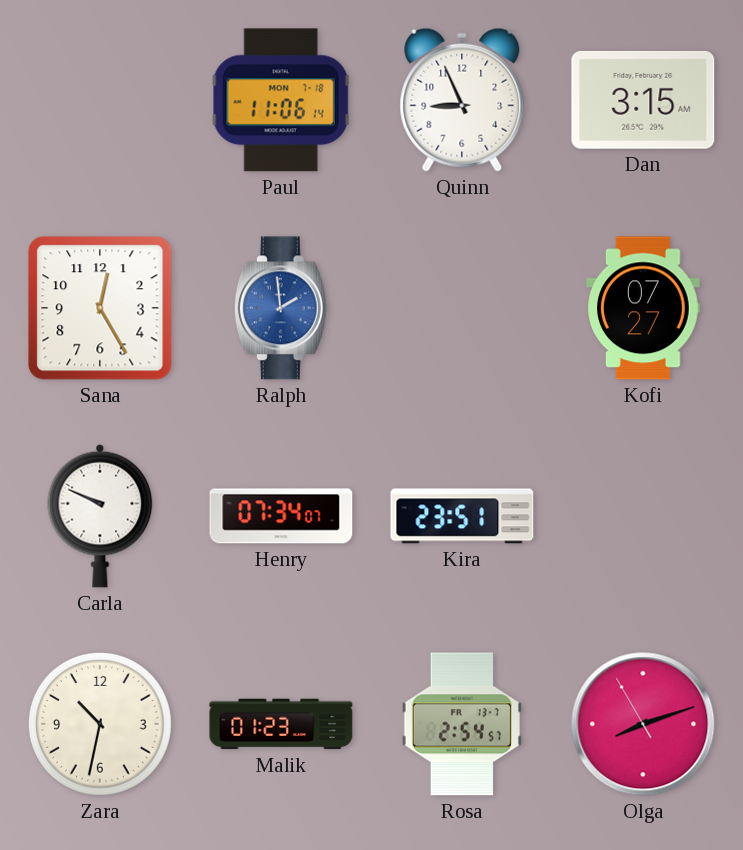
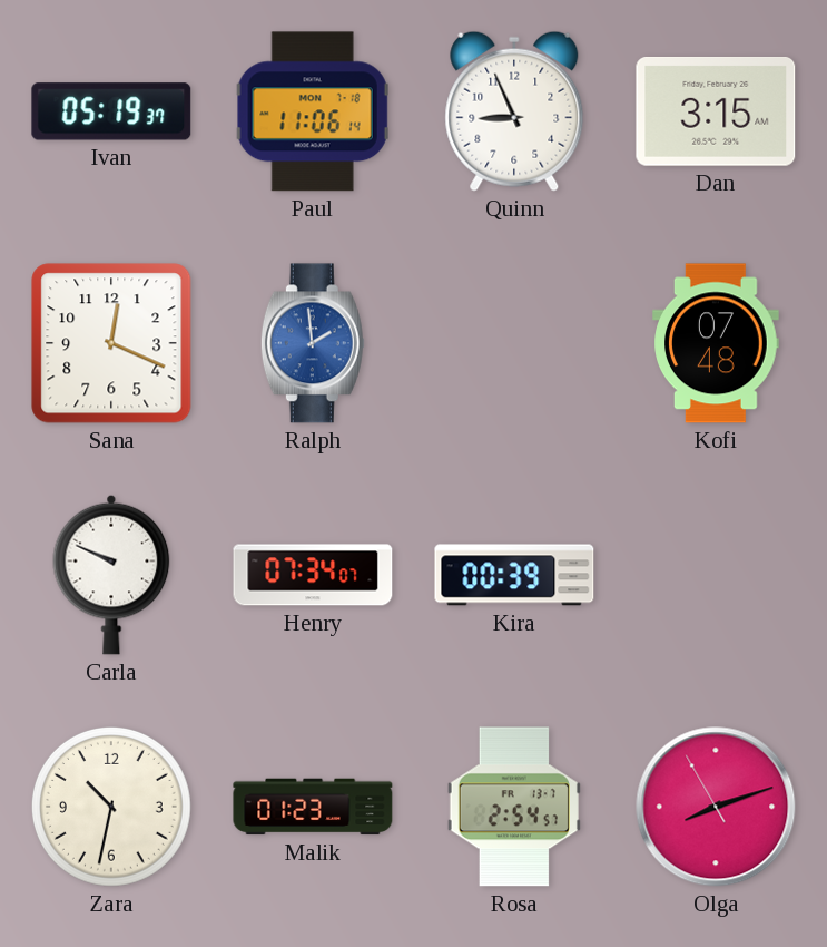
Ivan: none -> 05:19 (111, 111)
Sana: 12:25 -> 12:19 (111, 343)
Kofi: 07:27 -> 07:48 (716, 343)
Kira: 23:51 -> 00:39 (514, 575)
